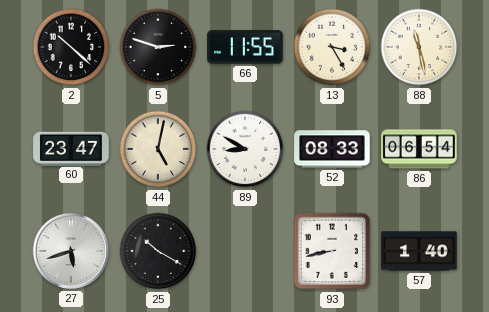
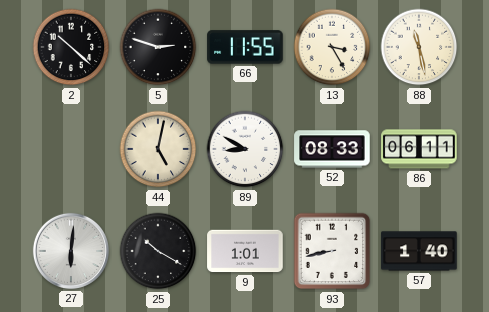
60: 23:47 -> none (71, 148)
86: 06:54 -> 06:11 (419, 149)
27: 5:42 -> 6:01 (71, 251)
9: none -> 1:01 (245, 251)
